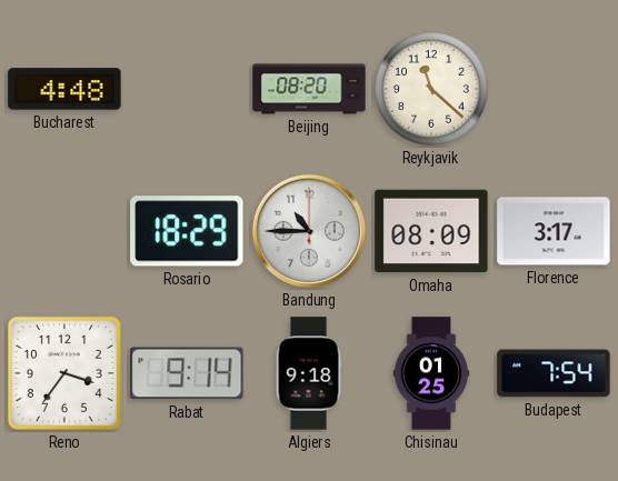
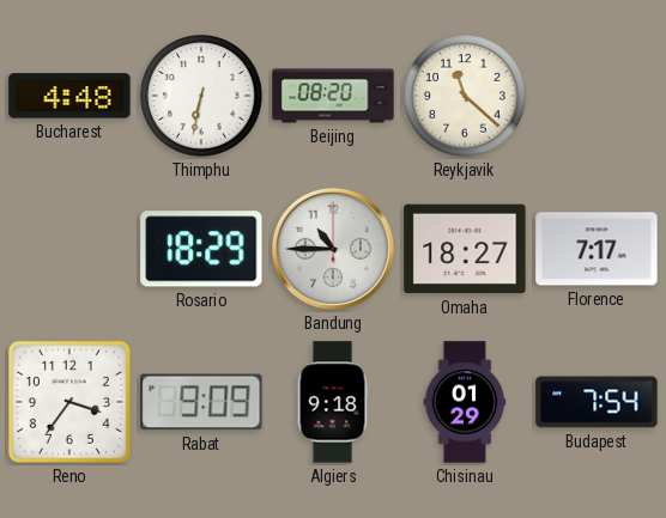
Thimphu: none -> 6:32 (202, 97)
Omaha: 08:09 -> 18:27 (465, 249)
Florence: 3:17 -> 7:17 (597, 249)
Rabat: 9:14 -> 9:09 (201, 402)
Chisinau: 01:25 -> 01:29 (465, 402)
